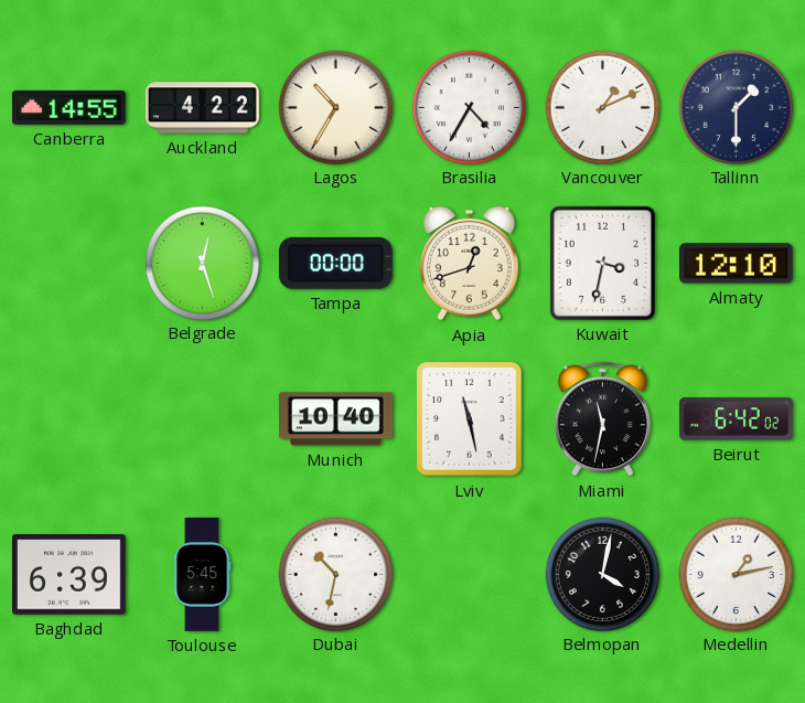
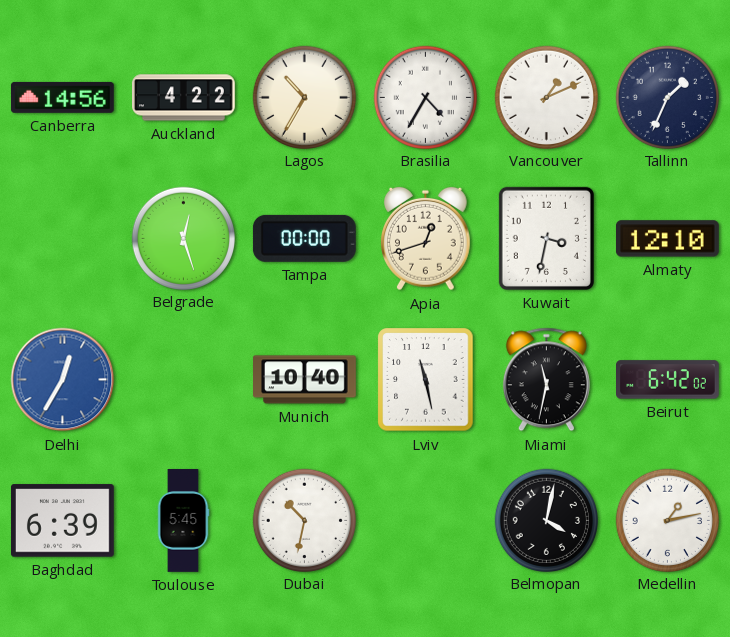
Canberra: 14:55 -> 14:56 (62, 97)
Tallinn: 1:30 -> 1:34 (667, 97)
Delhi: none -> 12:35 (63, 380)
